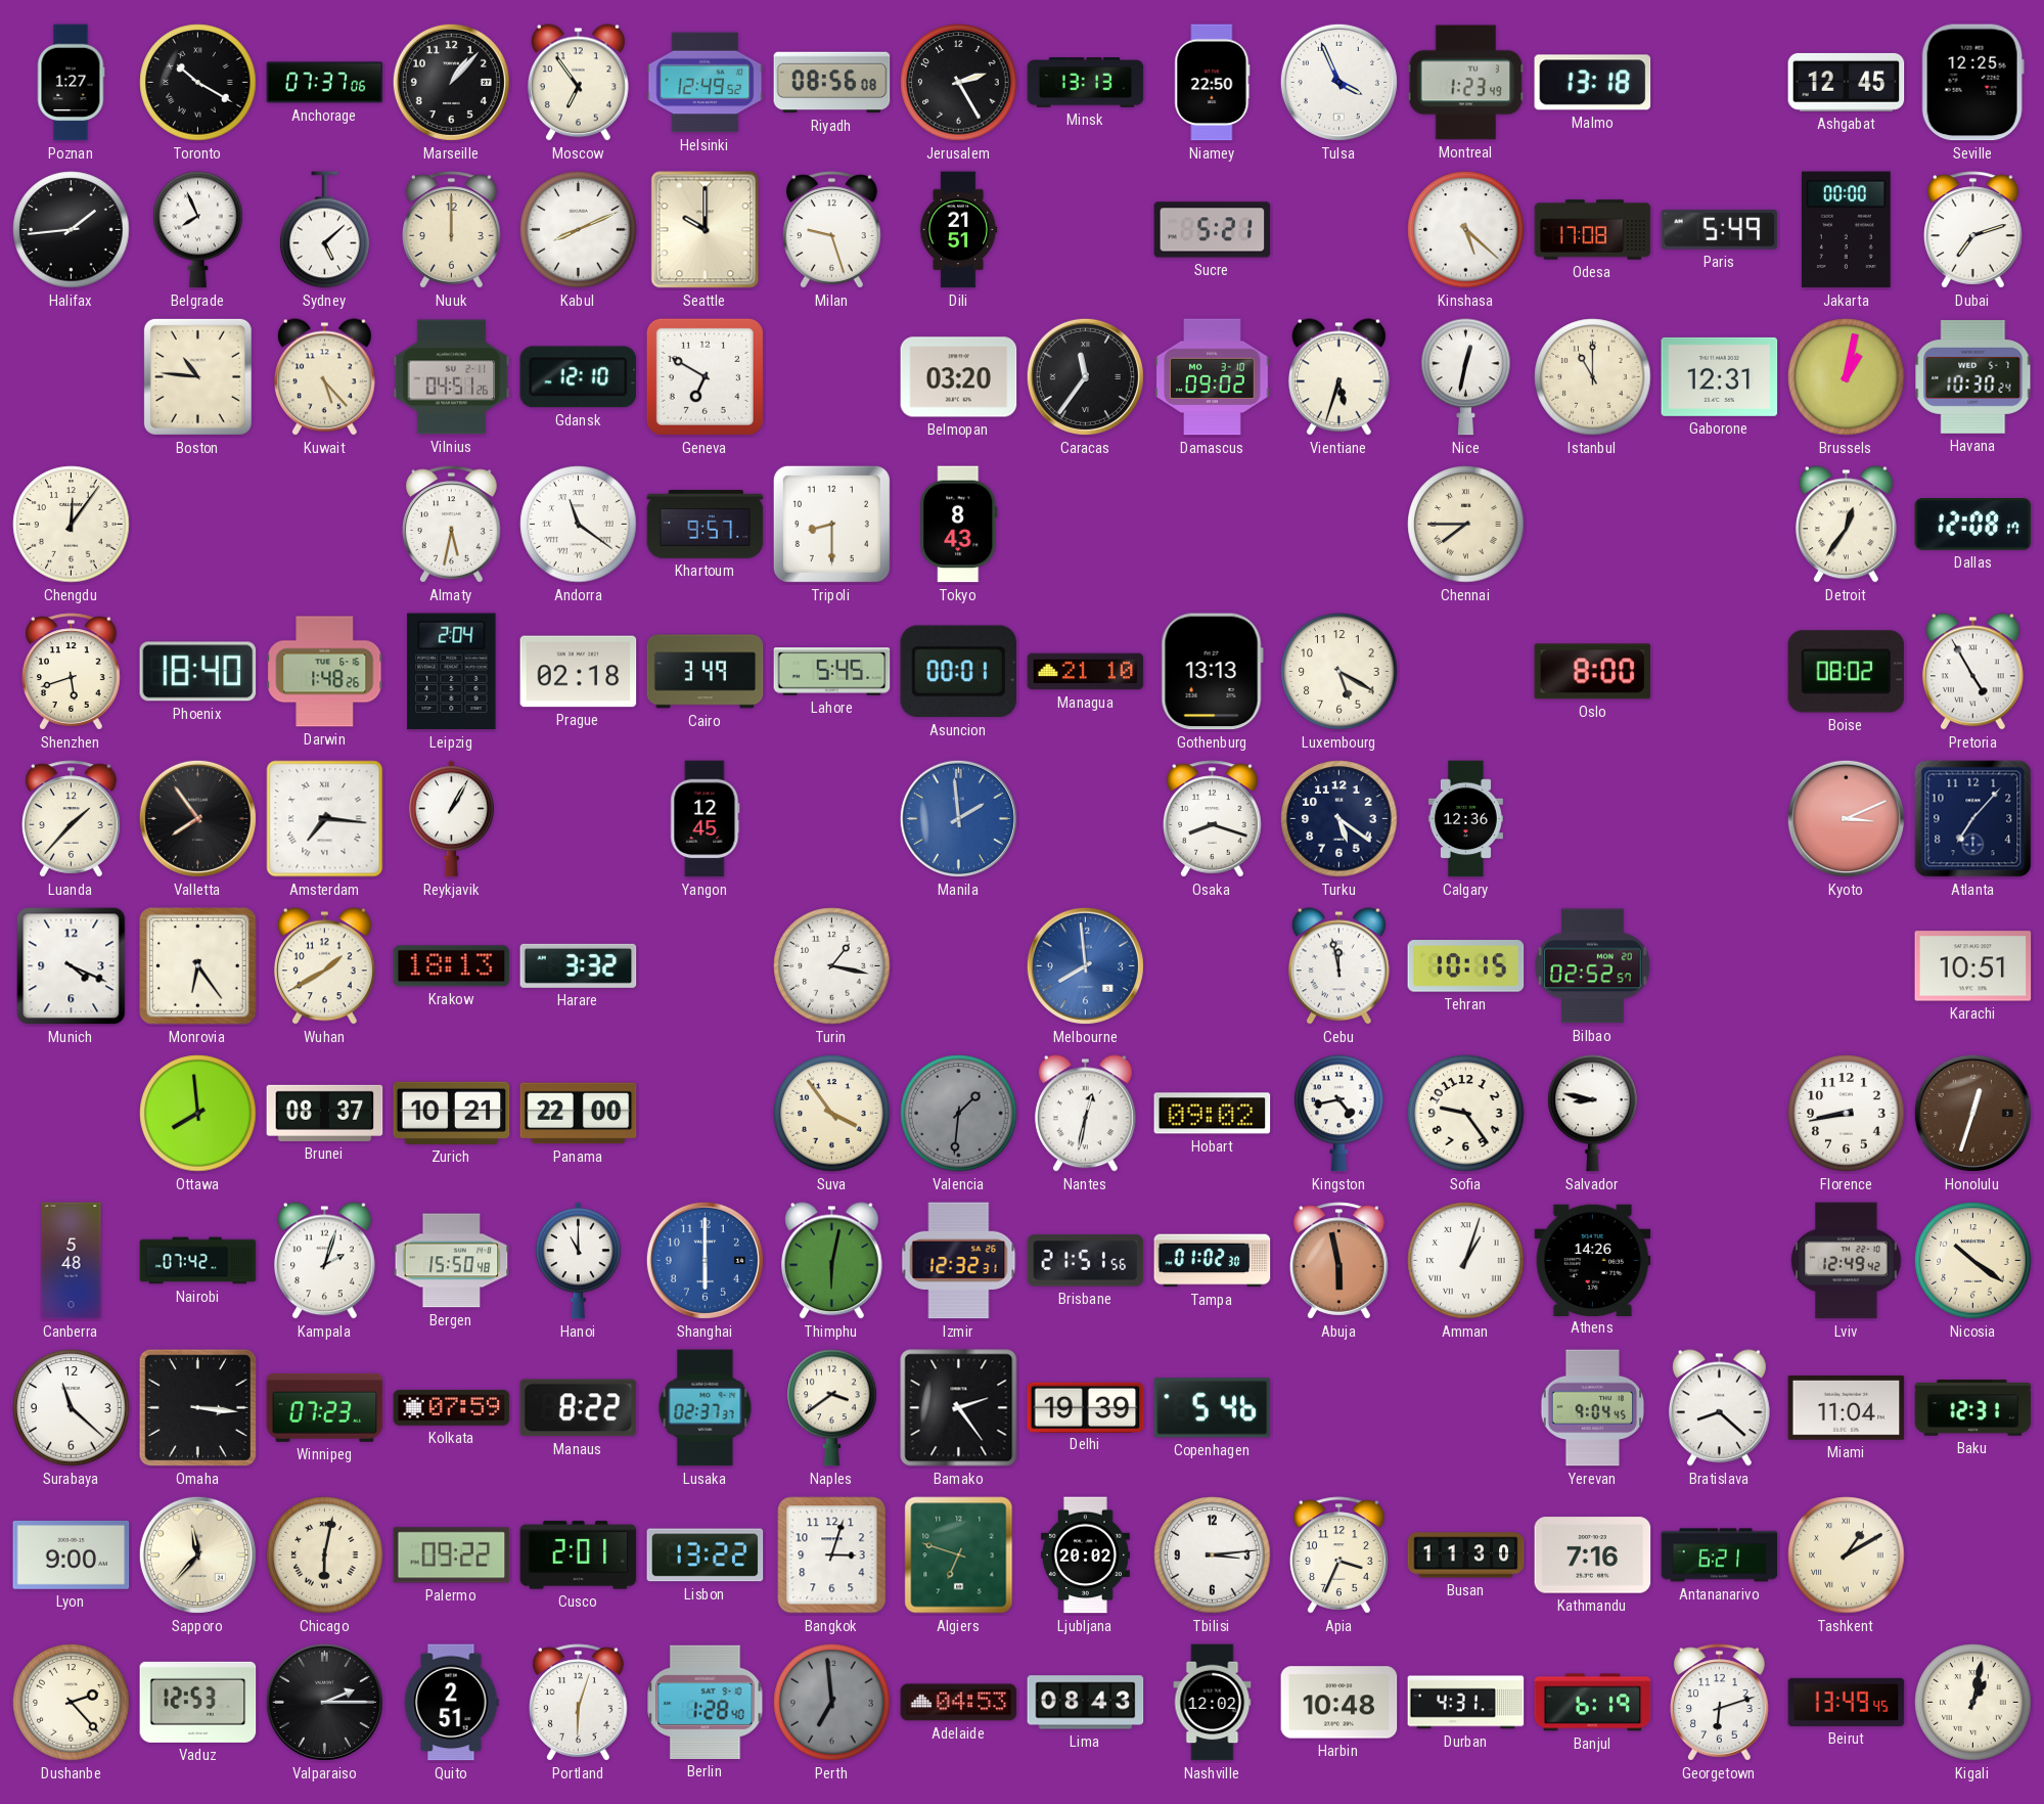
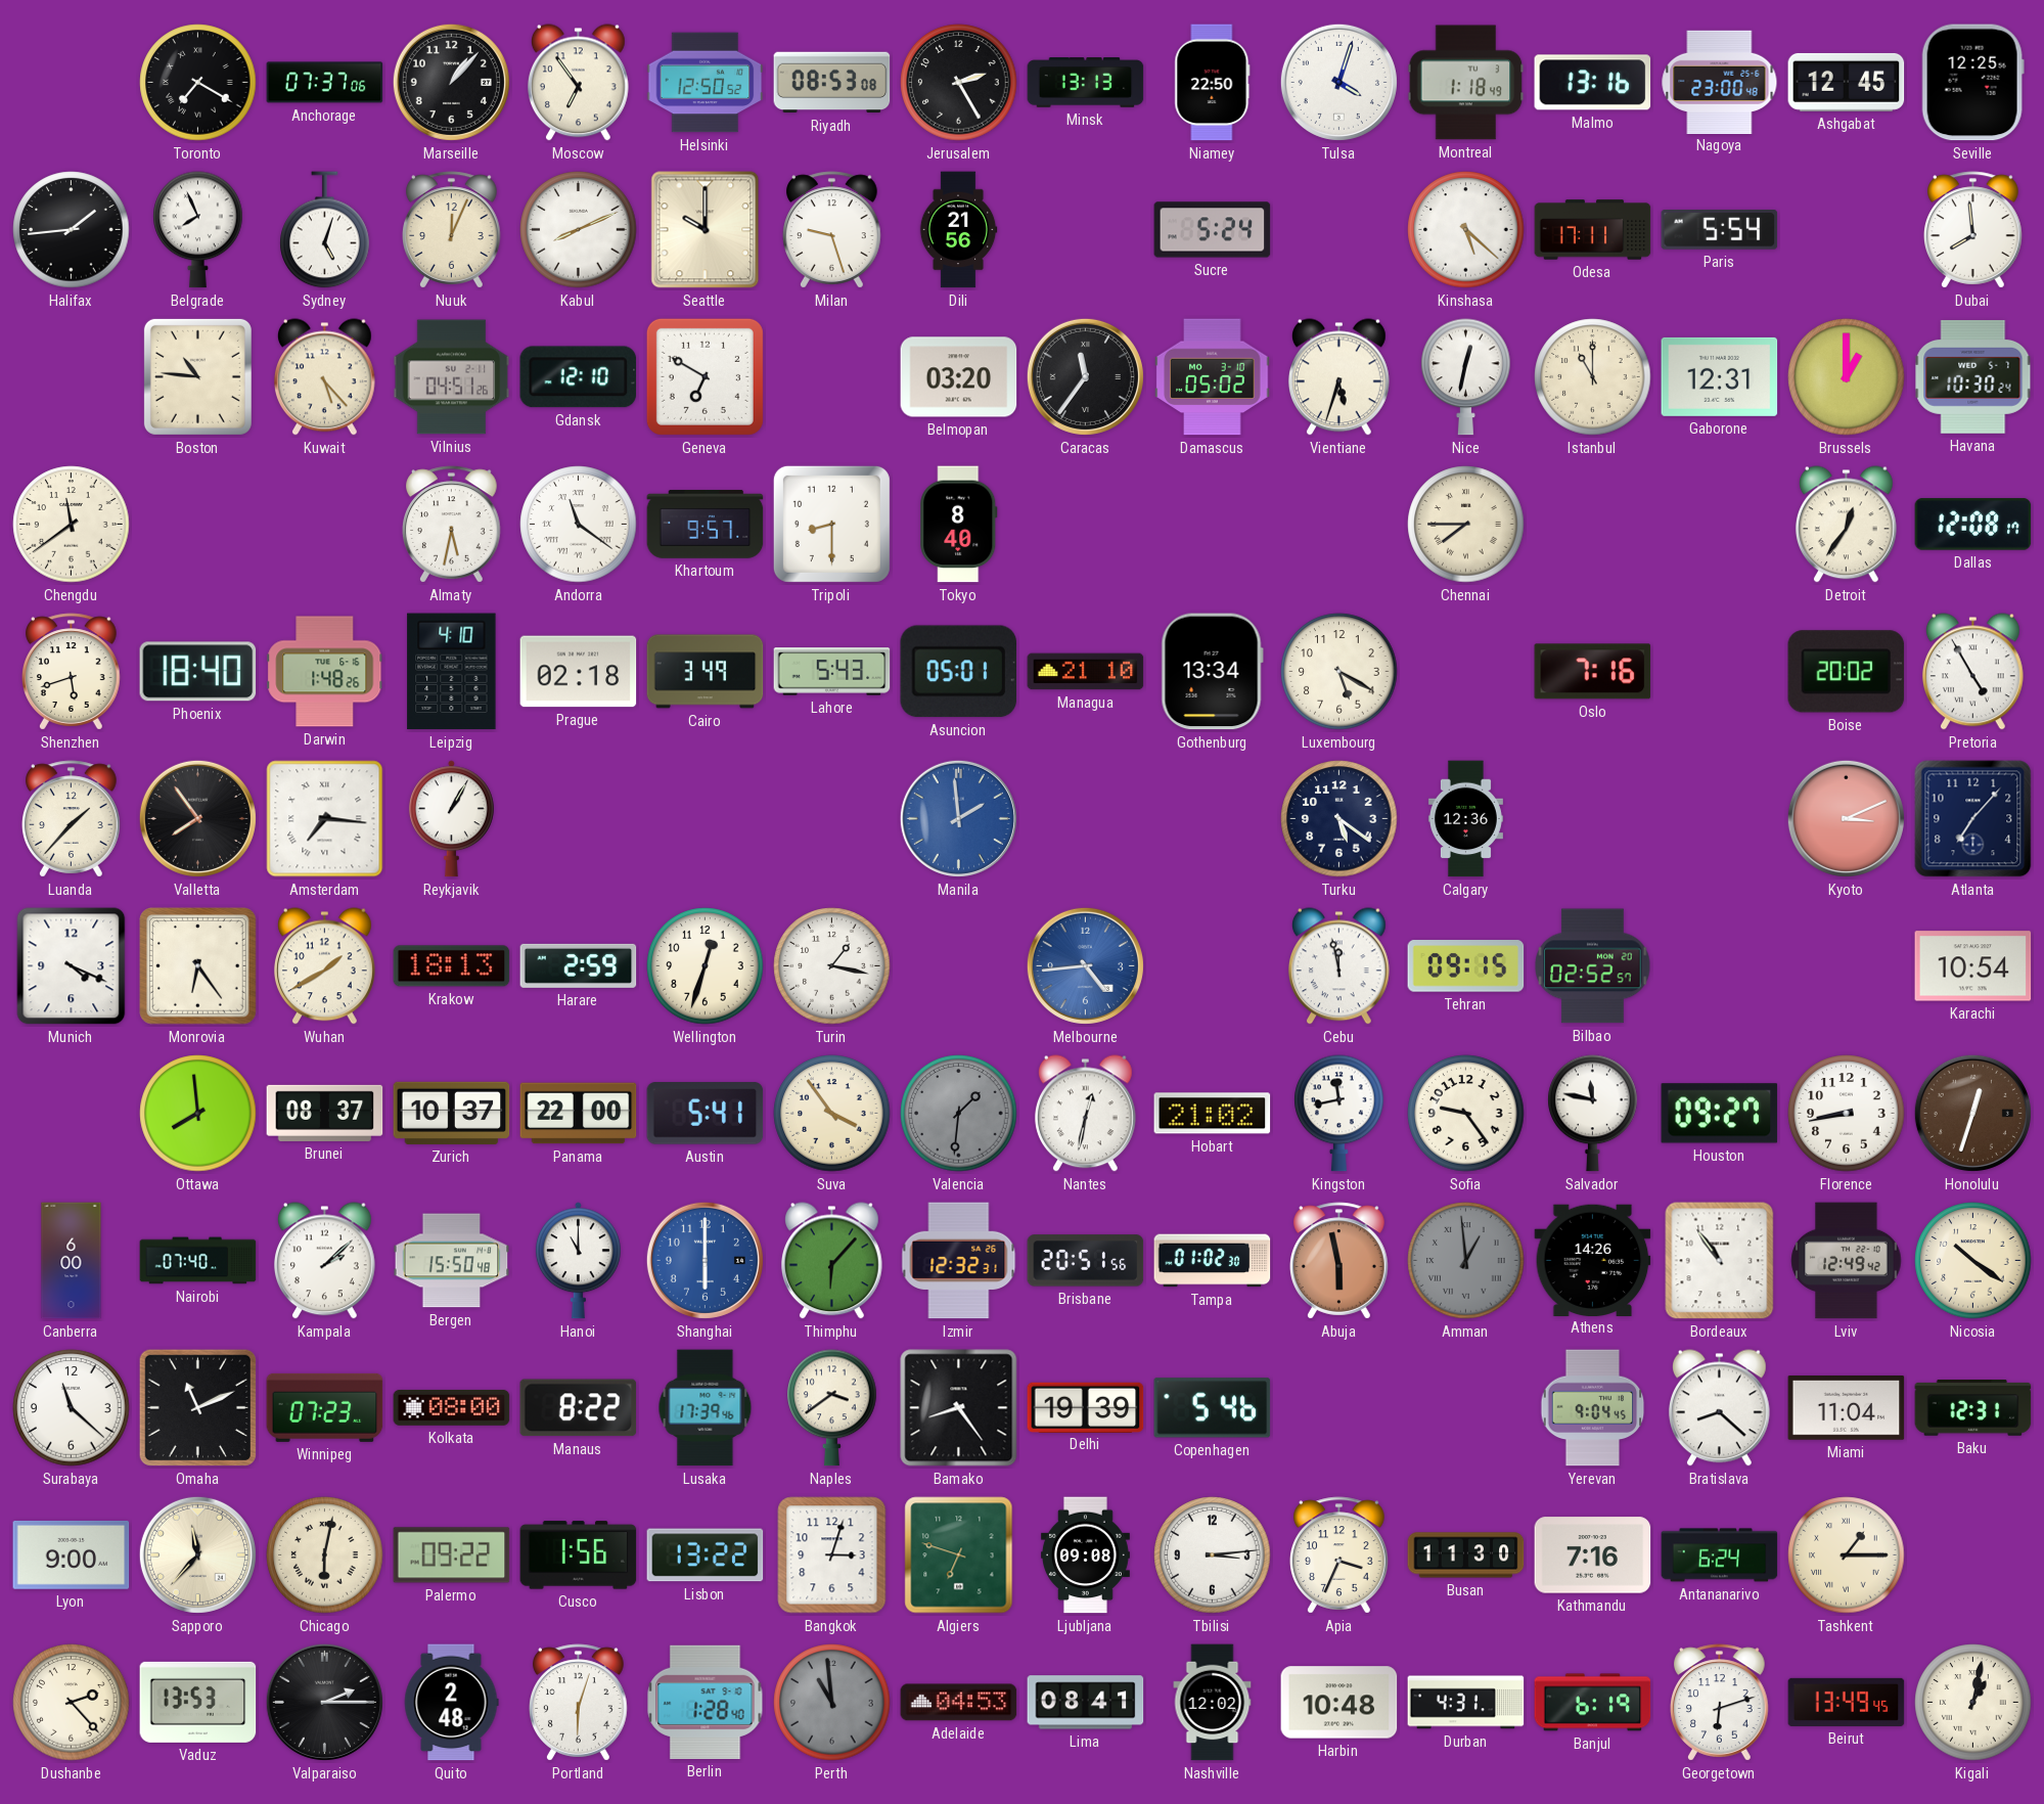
Poznan: 1:27 -> none (71, 83)
Toronto: 10:20 -> 7:20 (198, 83)
Helsinki: 12:49 -> 12:50 (706, 83)
Riyadh: 08:56 -> 08:53 (832, 83)
Tulsa: 3:56 -> 4:03 (1338, 82)
Montreal: 1:23 -> 1:18 (1466, 83)
Malmo: 13:18 -> 13:16 (1593, 83)
Nagoya: none -> 23:00 (1720, 82)
Sydney: 5:08 -> 5:03 (325, 230)
Nuuk: 12:00 -> 12:04 (452, 230)
Dili: 21:51 -> 21:56 (958, 230)
Sucre: 5:21 -> 5:24 (1213, 230)
Odesa: 17:08 -> 17:11 (1593, 230)
Paris: 5:49 -> 5:54 (1720, 230)
Jakarta: 00:00 -> none (1846, 230)
Dubai: 7:12 -> 7:59 (1973, 230)
Damascus: 09:02 -> 05:02 (1213, 377)
Brussels: 1:02 -> 1:00 (1847, 377)
Chengdu: 12:06 -> 11:39 (72, 525)
Tokyo: 8:43 -> 8:40 (959, 525)
Leipzig: 2:04 -> 4:10 (452, 672)
Lahore: 5:45 -> 5:43 (832, 672)
Asuncion: 00:01 -> 05:01 (959, 672)
Gothenburg: 13:13 -> 13:34 (1212, 672)
Oslo: 8:00 -> 7:16 (1593, 672)
Boise: 08:02 -> 20:02 (1847, 672)
Yangon: 12:45 -> none (706, 819)
Osaka: 8:18 -> none (1213, 819)
Harare: 3:32 -> 2:59 (579, 965)
Wellington: none -> 12:33 (706, 966)
Melbourne: 7:59 -> 4:44 (1085, 965)
Tehran: 10:15 -> 09:15 (1466, 966)
Karachi: 10:51 -> 10:54 (1973, 966)
Zurich: 10:21 -> 10:37 (452, 1113)
Austin: none -> 5:41 (706, 1114)
Hobart: 09:02 -> 21:02 (1213, 1114)
Kingston: 4:43 -> 11:43 (1339, 1114)
Salvador: 8:47 -> 11:47 (1593, 1114)
Houston: none -> 09:27 (1720, 1114)
Canberra: 5:48 -> 6:00 (72, 1261)
Nairobi: 07:42 -> 07:40 (198, 1261)
Kampala: 2:03 -> 2:08 (325, 1261)
Thimphu: 6:02 -> 6:07 (832, 1261)
Brisbane: 21:51 -> 20:51 (1086, 1261)
Amman: 1:03 -> 12:59 (1466, 1261)
Amman dial: white -> grey (1466, 1261)
Bordeaux: none -> 10:54 (1720, 1261)
Omaha: 3:16 -> 11:11 (197, 1407)
Kolkata: 07:59 -> 08:00 (452, 1407)
Lusaka: 02:37 -> 17:39 (706, 1408)
Bamako: 2:24 -> 8:24 (959, 1408)
Cusco: 2:01 -> 1:56 (579, 1555)
Ljubljana: 20:02 -> 09:08 (1085, 1555)
Antananarivo: 6:21 -> 6:24 (1720, 1555)
Tashkent: 1:10 -> 1:15 (1847, 1555)
Vaduz: 12:53 -> 13:53 (198, 1702)
Quito: 2:51 -> 2:48 (451, 1703)
Perth: 6:59 -> 10:59 (832, 1703)
Lima: 08:43 -> 08:41 (1086, 1703)
